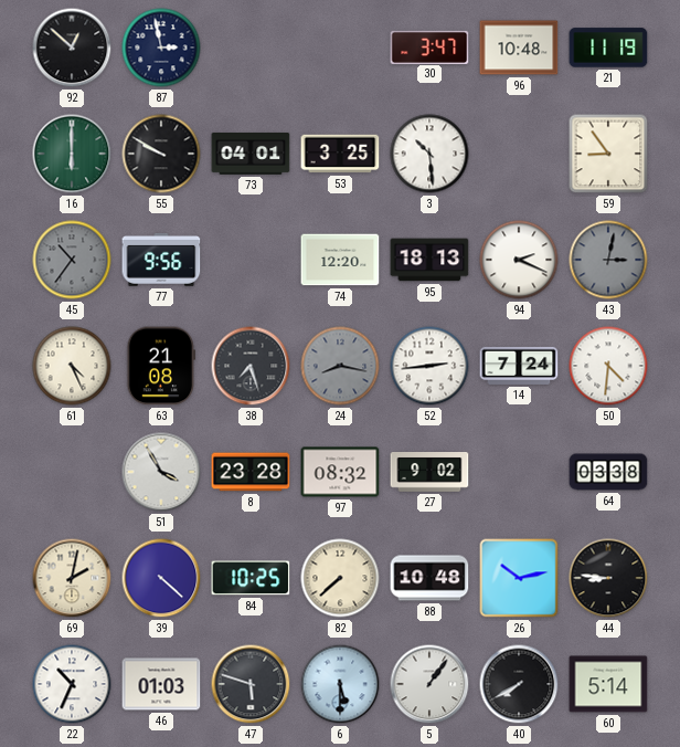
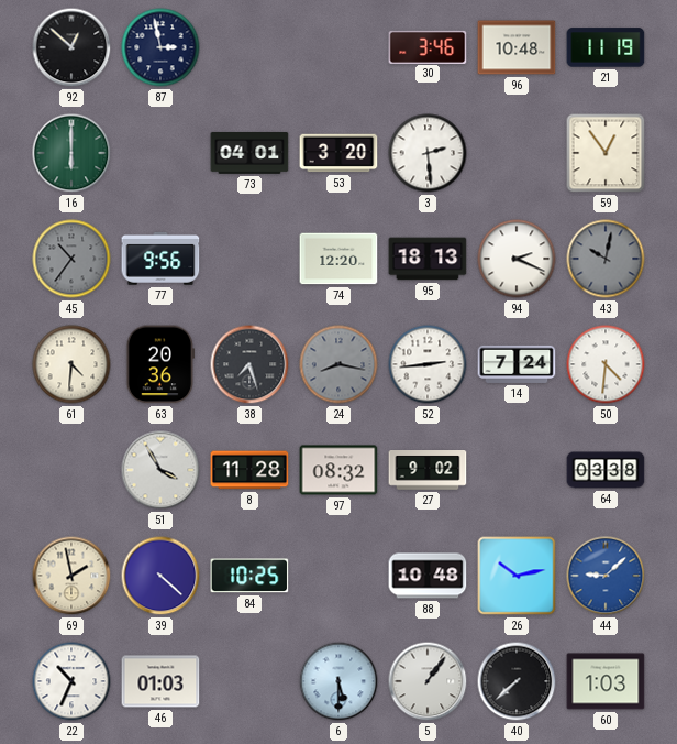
30: 3:47 -> 3:46 (428, 46)
55: 9:50 -> none (161, 154)
53: 3:25 -> 3:20 (338, 153)
3: 10:29 -> 2:29 (428, 153)
59: 8:54 -> 12:54 (606, 153)
43: 3:02 -> 10:02 (606, 259)
61: 4:26 -> 4:31 (71, 364)
63: 21:08 -> 20:36 (159, 364)
8: 23:28 -> 11:28 (249, 470)
69: 2:02 -> 1:58 (71, 576)
82: 7:38 -> none (340, 578)
44: 8:46 -> 9:08 (606, 576)
44 dial: black -> blue (606, 576)
47: 5:48 -> none (251, 684)
40: 7:40 -> 7:38 (517, 681)
60: 5:14 -> 1:03 (606, 681)
